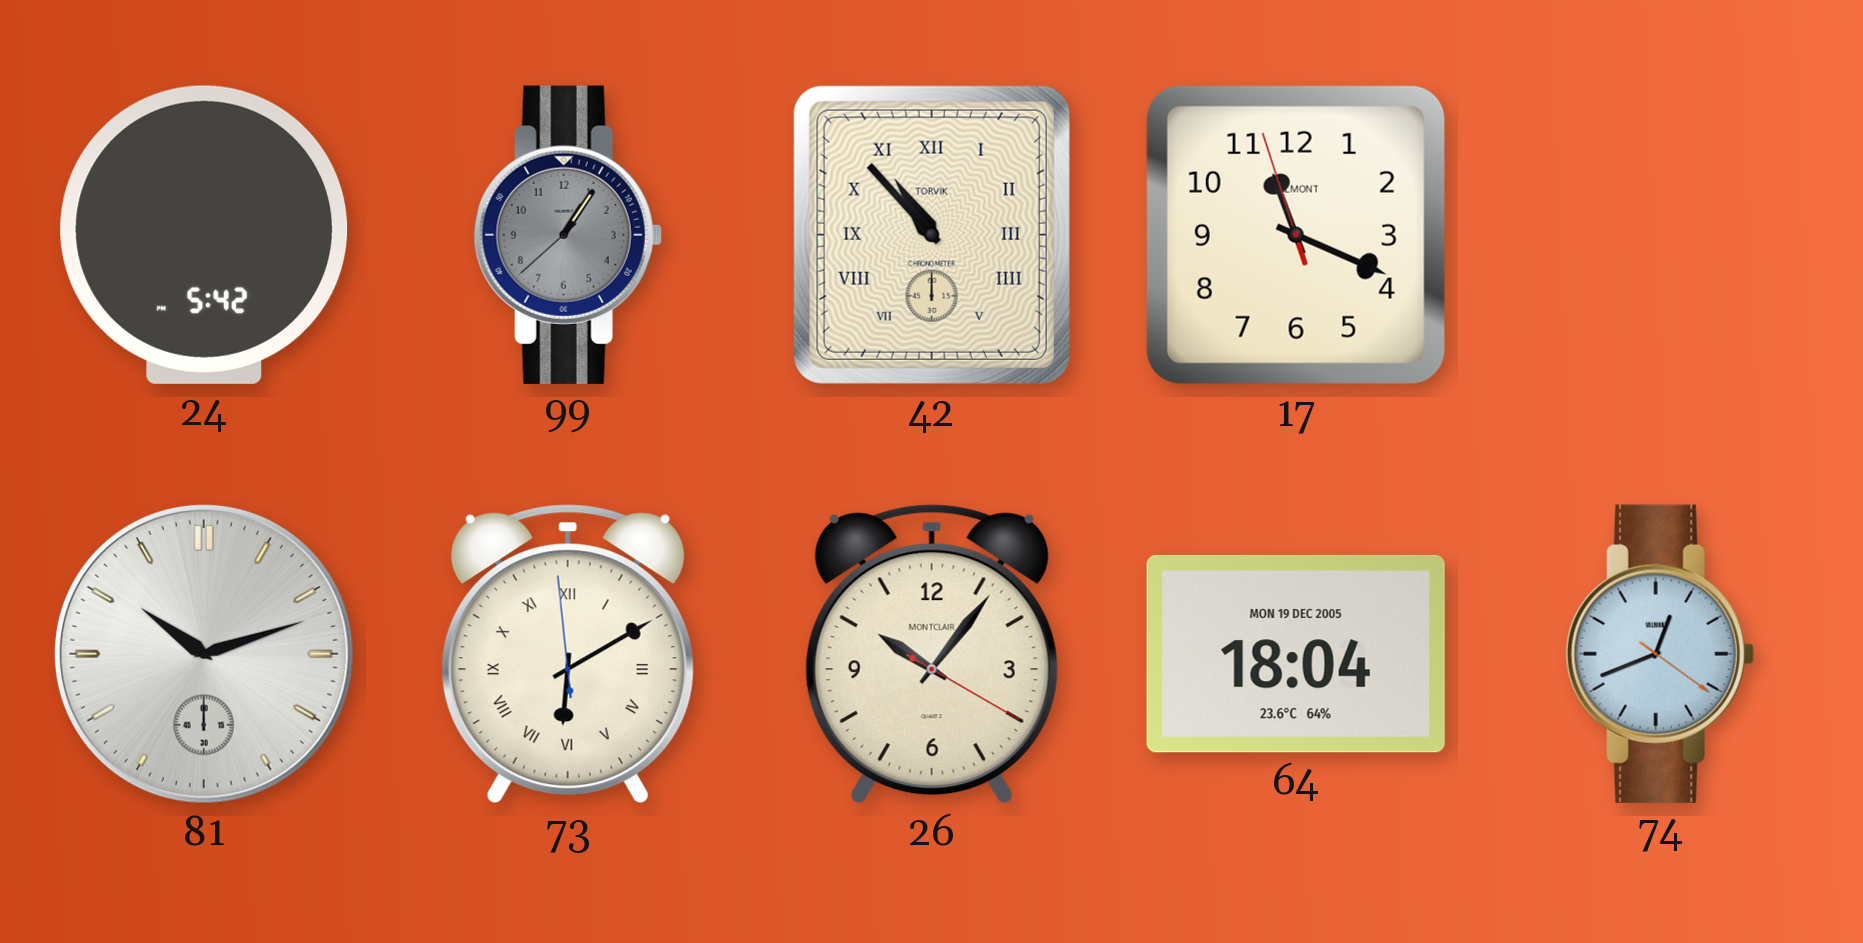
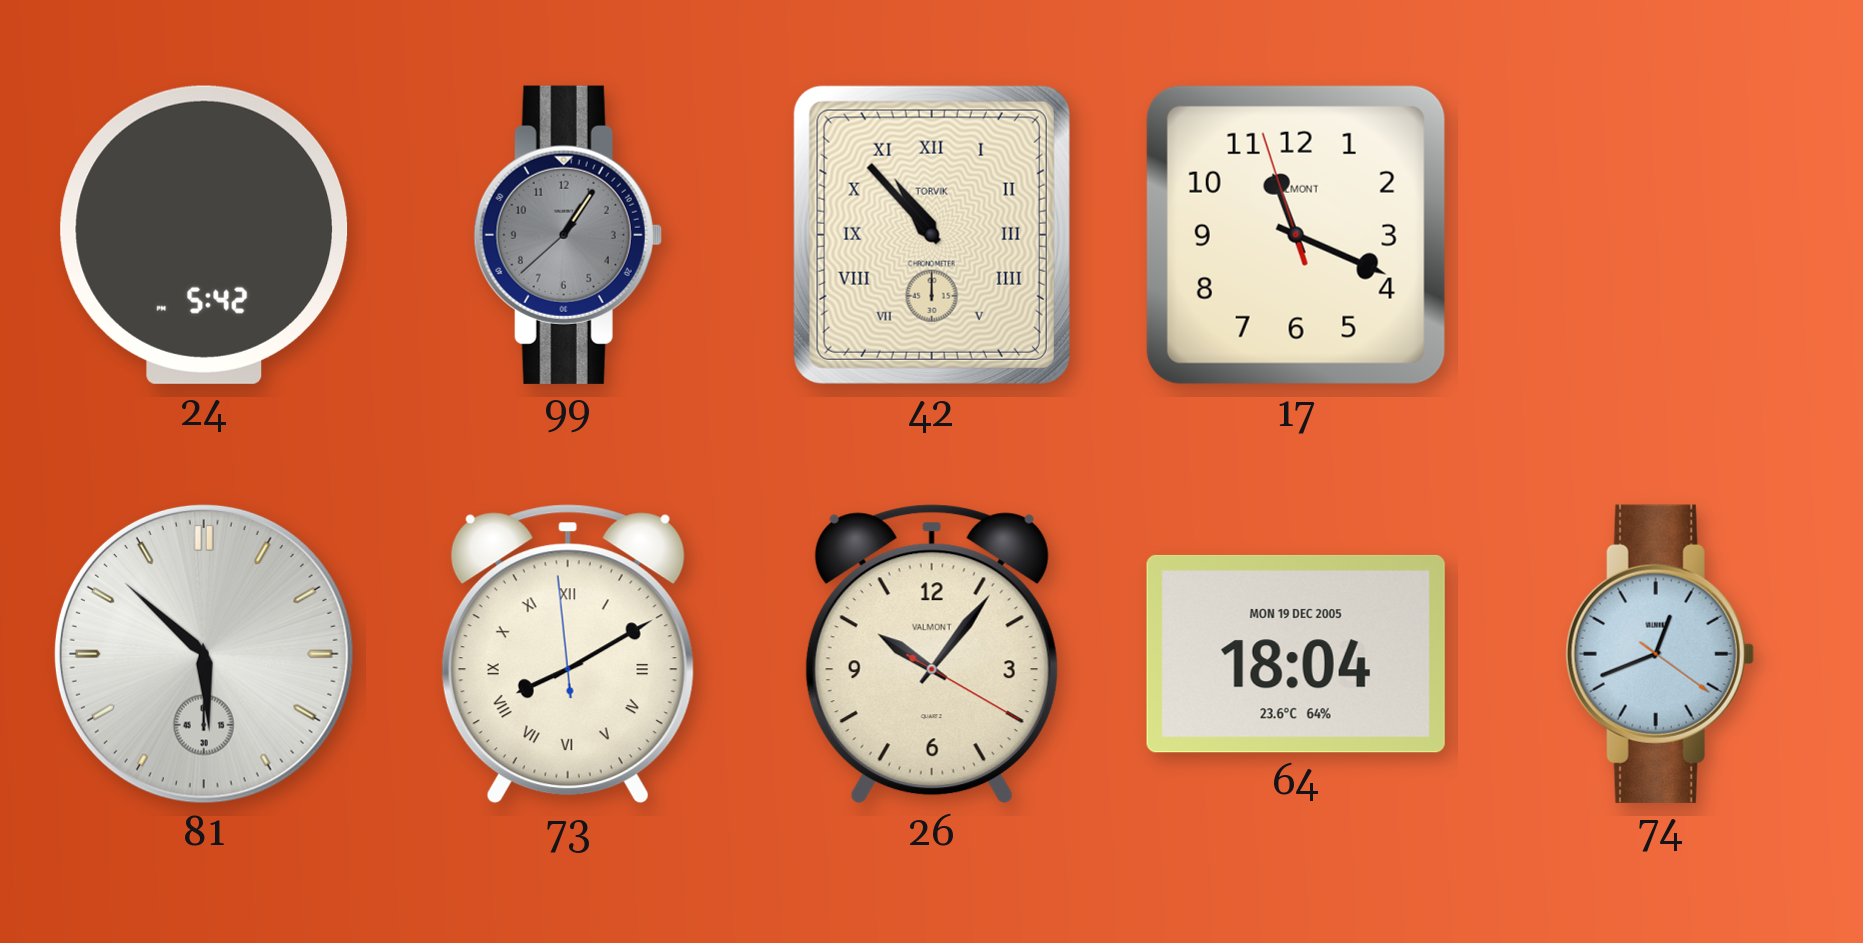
81: 10:12 -> 5:52 (204, 654)
73: 6:09 -> 8:09 (568, 654)
26 brand: MONTCLAIR -> VALMONT (932, 654)
